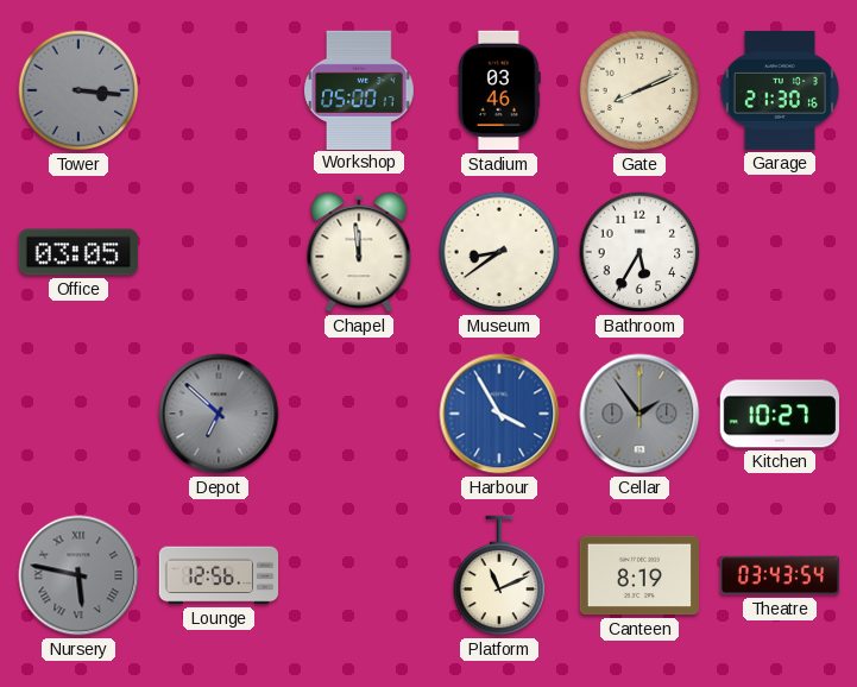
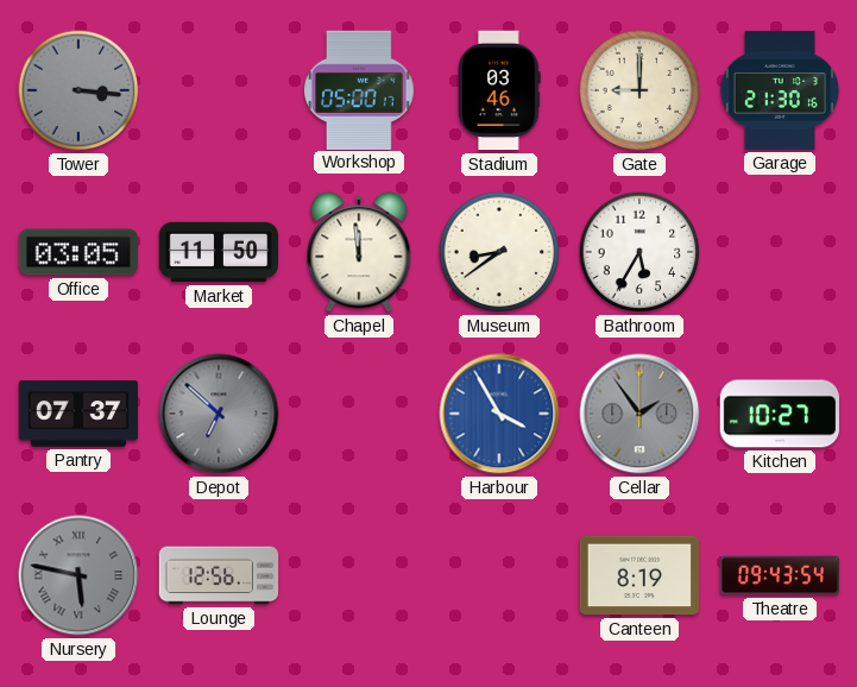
Gate: 8:11 -> 9:00 (639, 90)
Market: none -> 11:50 (219, 252)
Pantry: none -> 07:37 (78, 414)
Platform: 11:11 -> none (499, 575)
Theatre: 03:43 -> 09:43 (780, 575)
